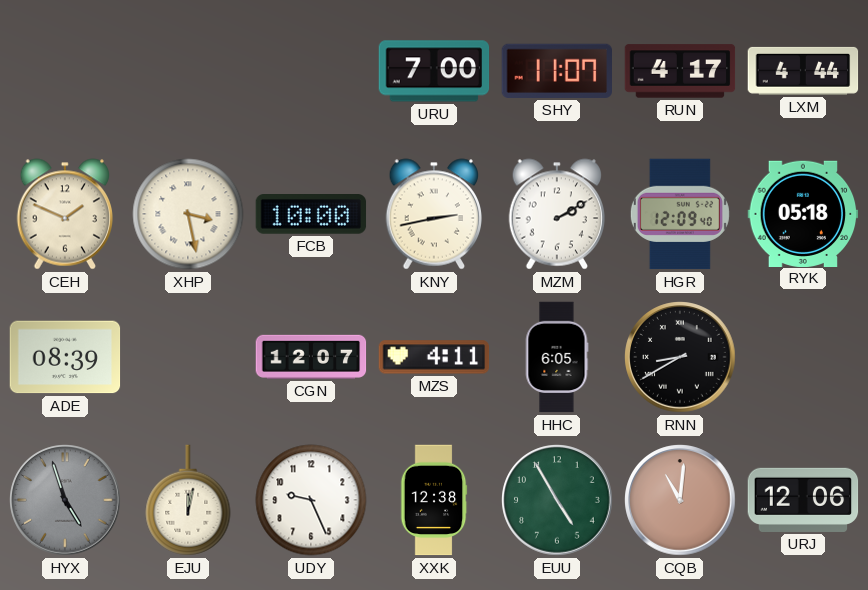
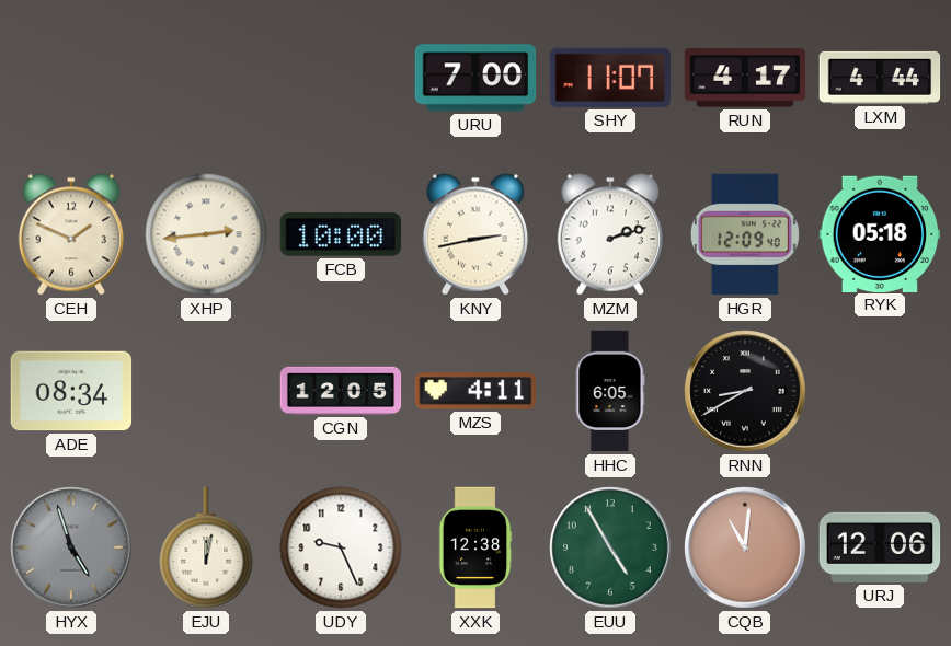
XHP: 3:28 -> 2:44 (206, 234)
MZM: 2:10 -> 2:12 (610, 234)
ADE: 08:39 -> 08:34 (71, 391)
CGN: 12:07 -> 12:05 (341, 391)
